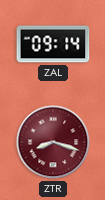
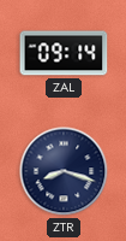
ZTR dial: burgundy -> navy (64, 171)
